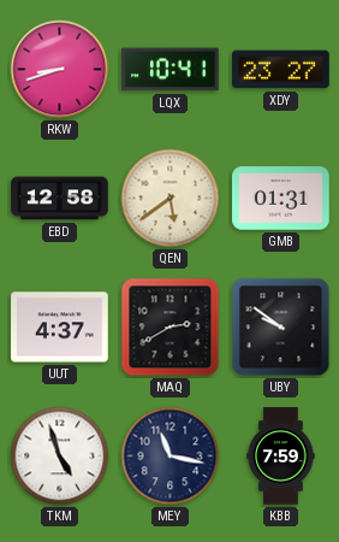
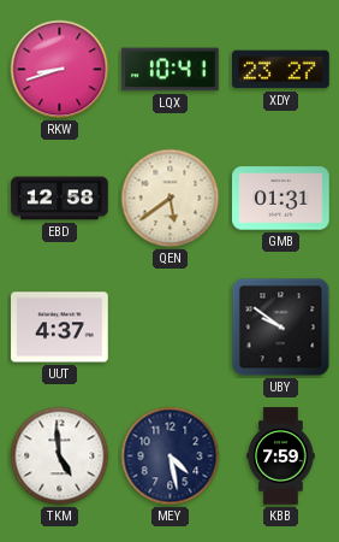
MAQ: 2:40 -> none (171, 328)
TKM: 4:57 -> 4:59 (60, 456)
MEY: 11:17 -> 4:28 (171, 456)
